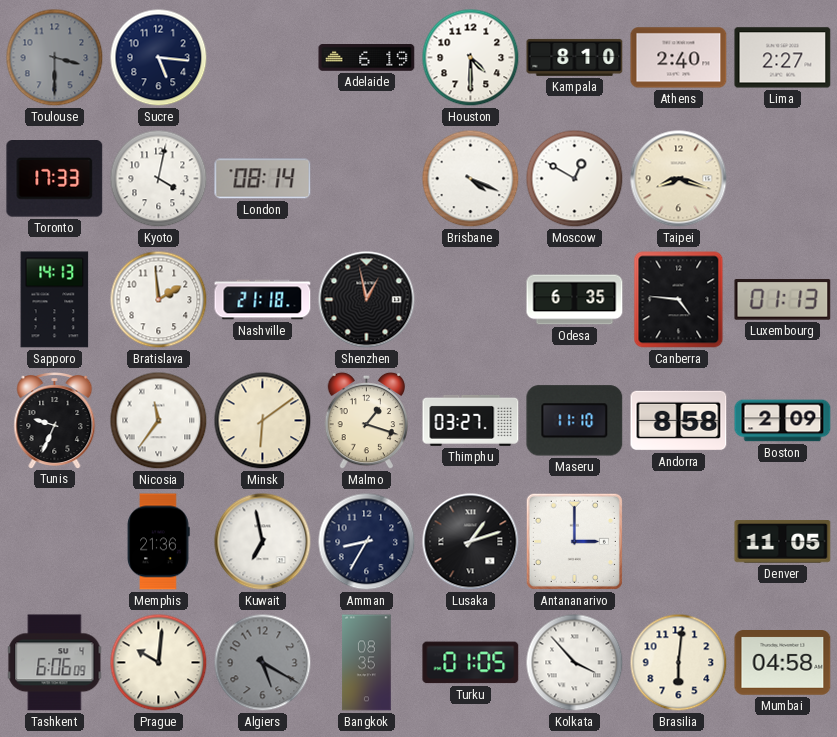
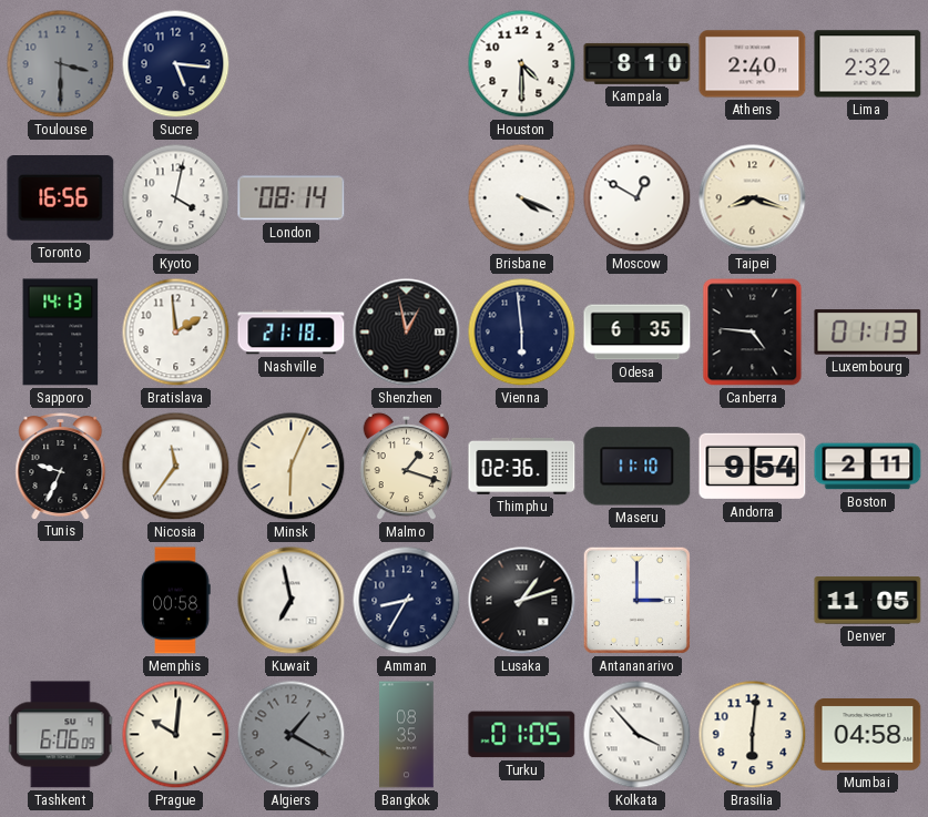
Adelaide: 6:19 -> none (367, 58)
Lima: 2:27 -> 2:32 (868, 64)
Toronto: 17:33 -> 16:56 (61, 198)
Vienna: none -> 5:59 (522, 333)
Minsk: 6:09 -> 6:04 (292, 467)
Thimphu: 03:27 -> 02:36 (522, 466)
Andorra: 8:58 -> 9:54 (753, 467)
Boston: 2:09 -> 2:11 (868, 467)
Memphis: 21:36 -> 00:58 (175, 601)
Algiers: 5:20 -> 1:20 (292, 735)
